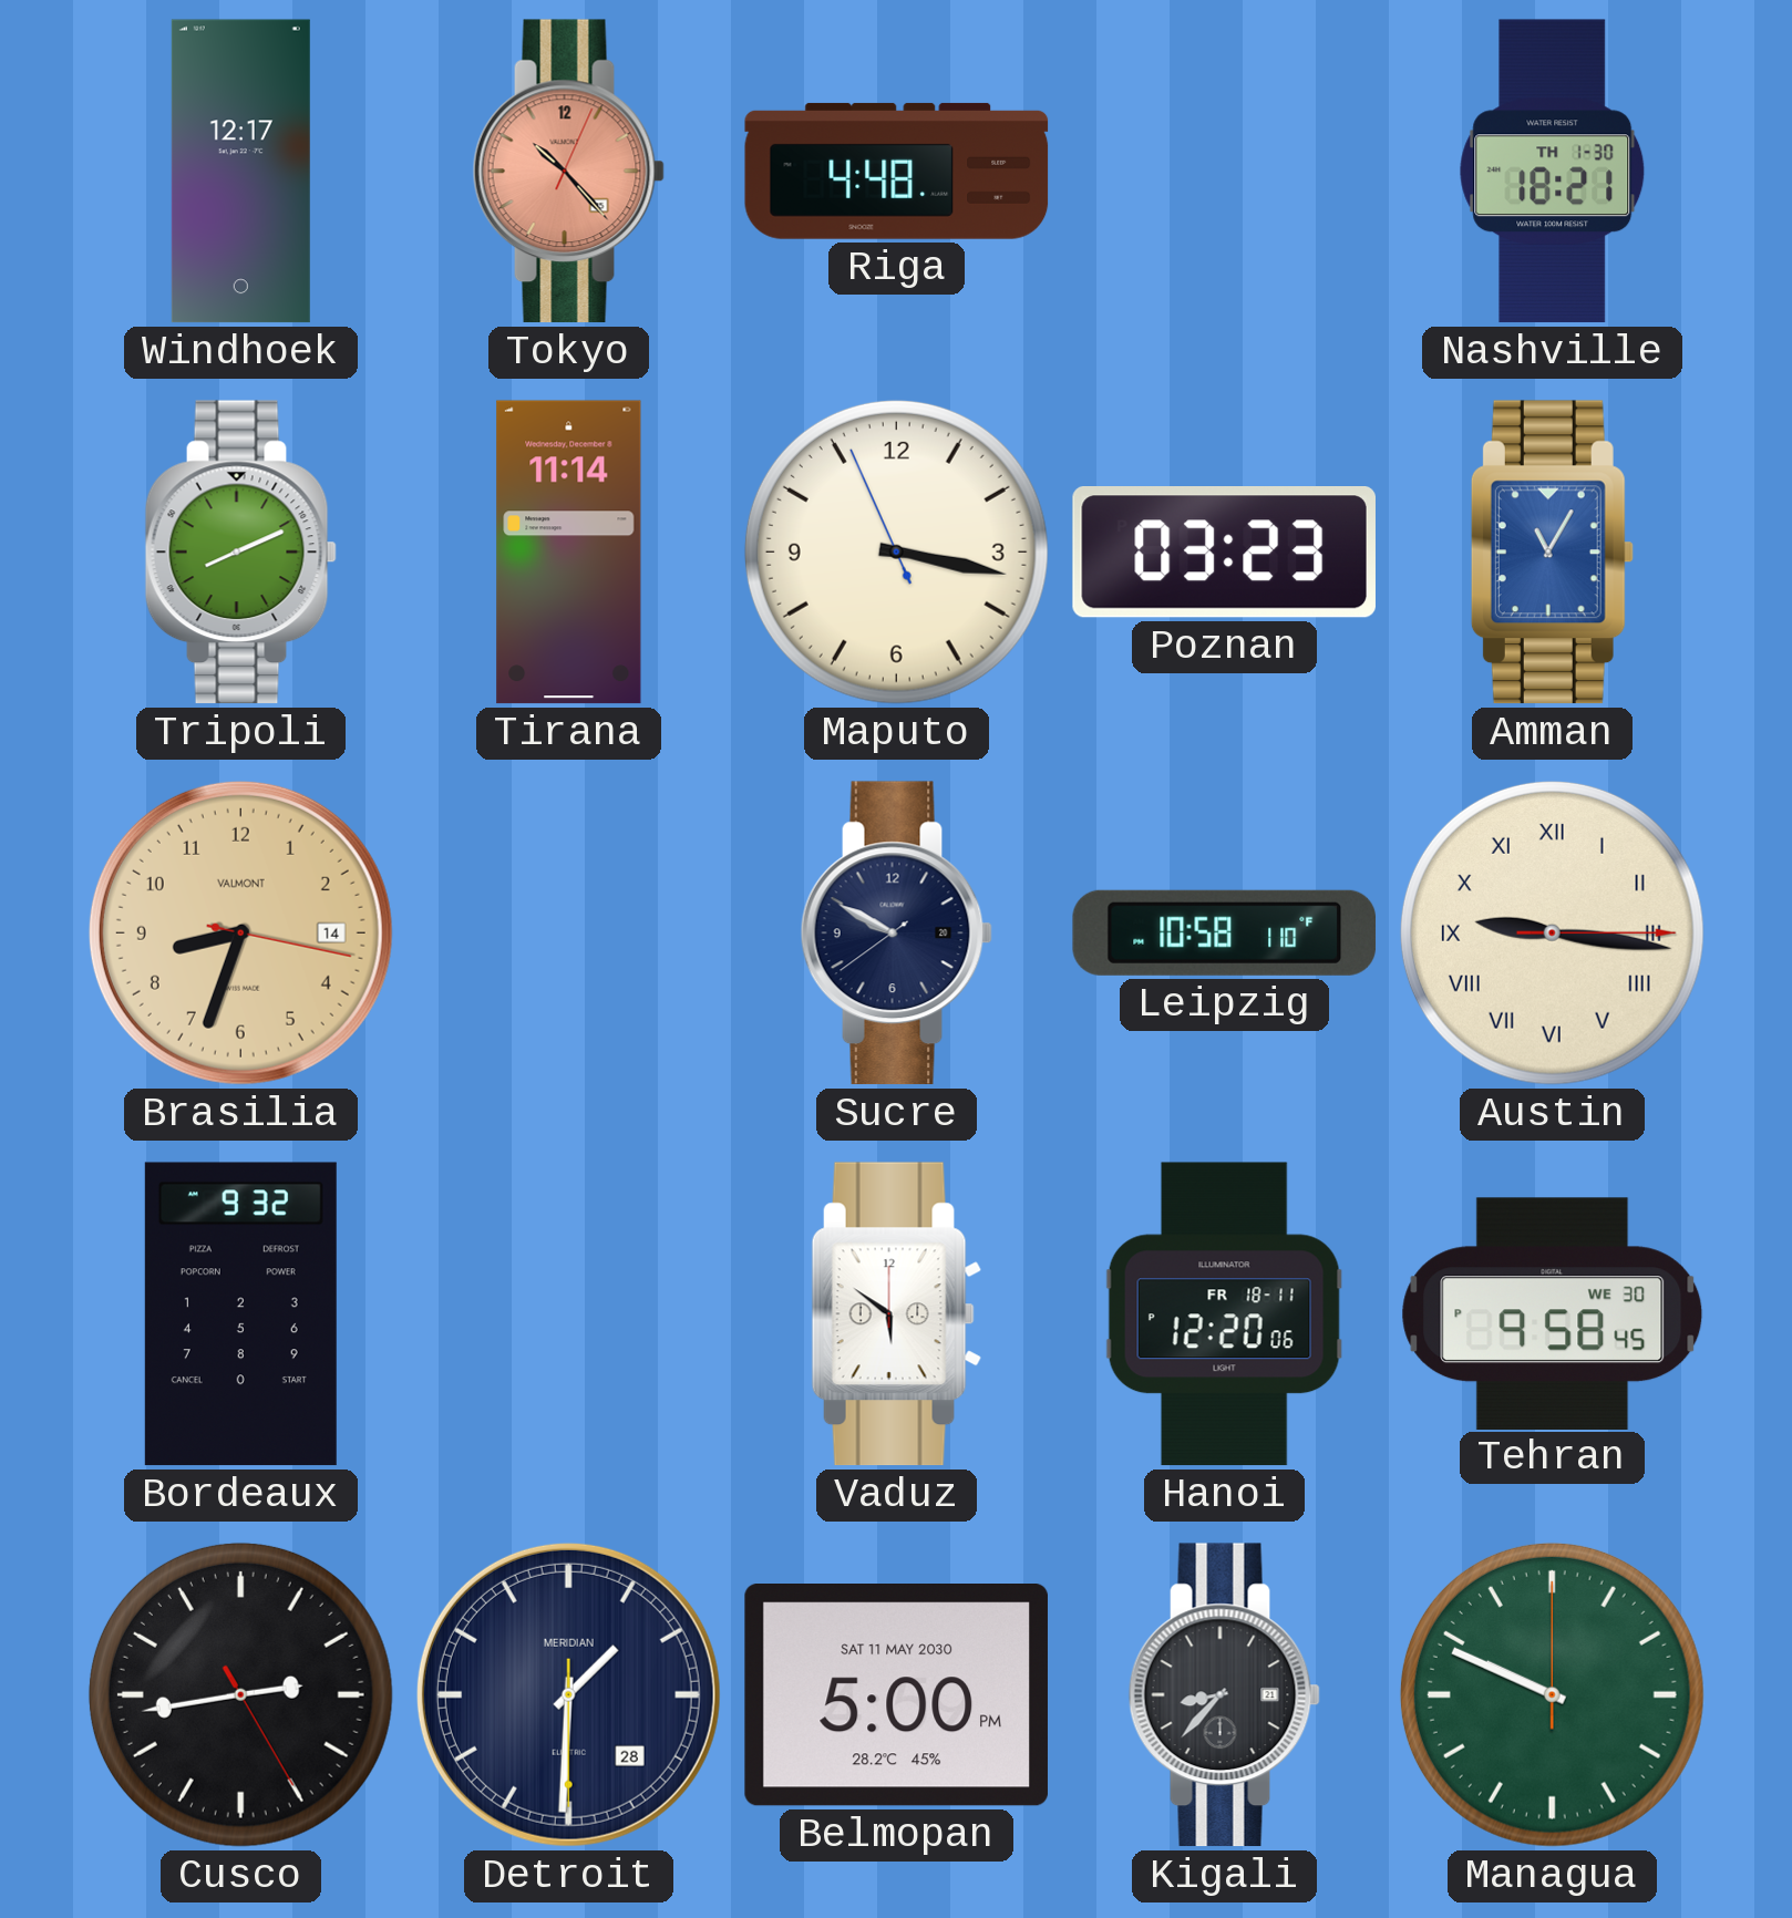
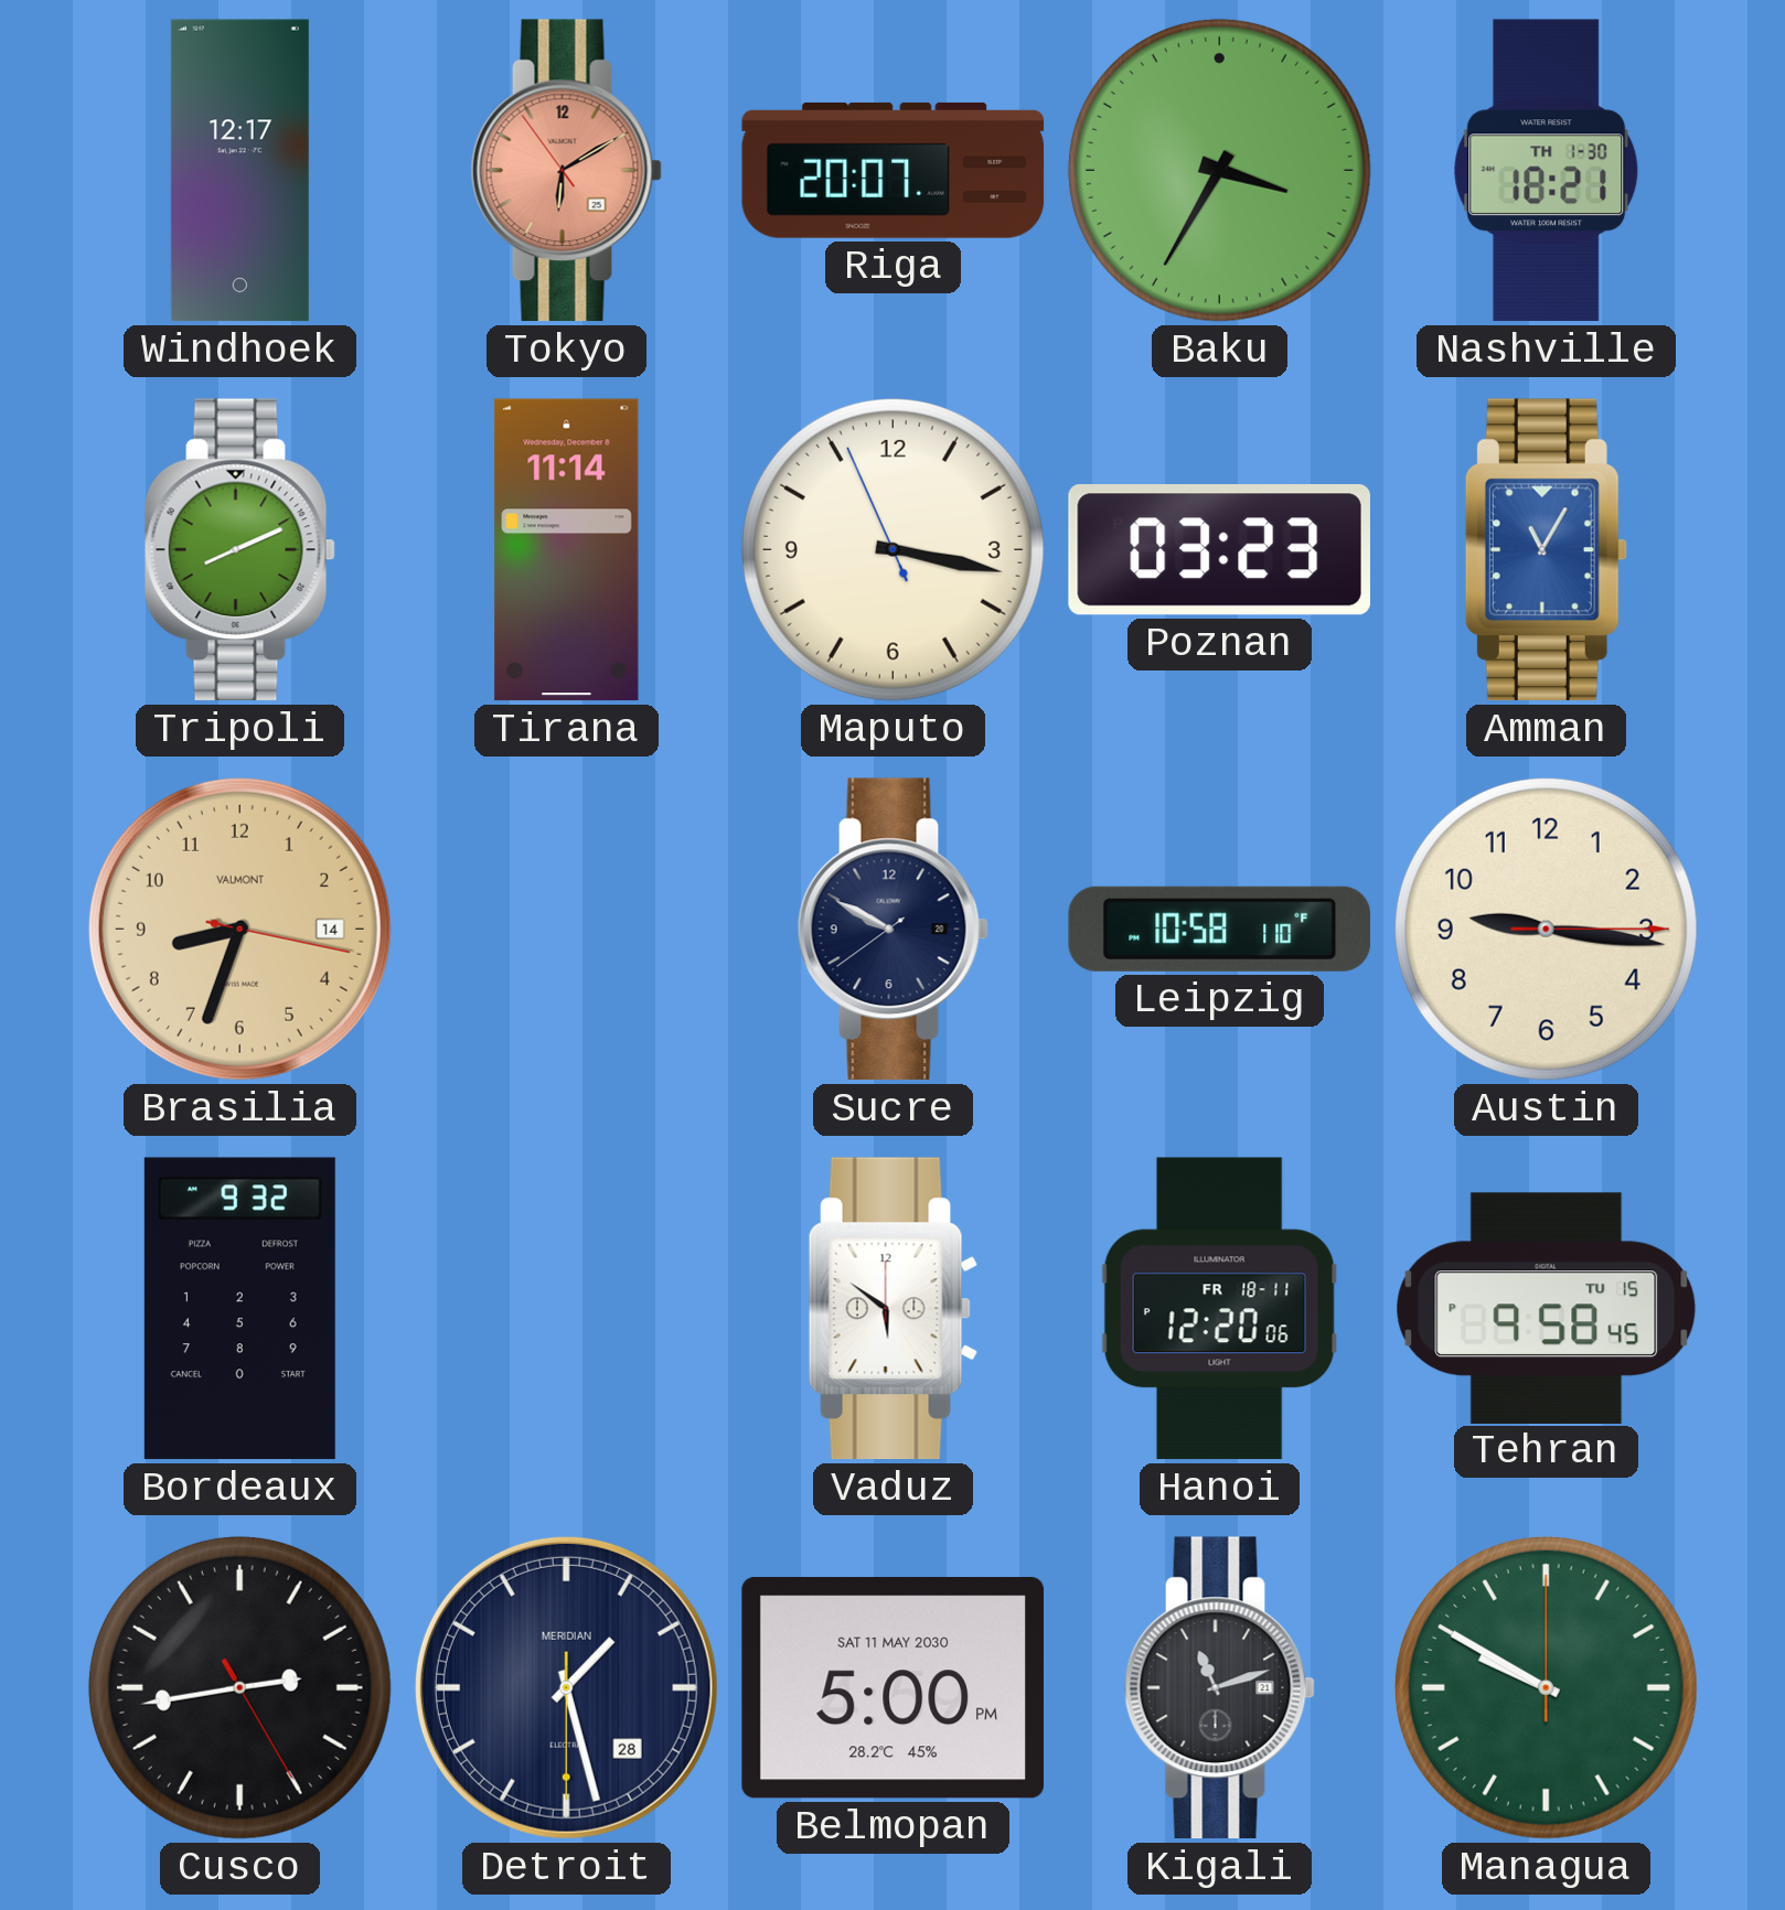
Tokyo: 10:23 -> 6:09 (566, 171)
Riga: 4:48 -> 20:07 (894, 170)
Baku: none -> 3:35 (1219, 170)
Austin numerals: Roman -> Arabic (1546, 929)
Tehran date: WE 30 -> TU 15 (1547, 1308)
Detroit: 1:30 -> 1:27 (566, 1687)
Kigali: 8:37 -> 11:12 (1219, 1688)
Managua: 9:49 -> 9:50 (1546, 1687)
